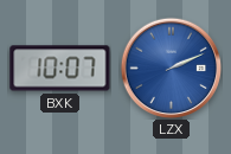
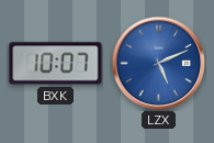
LZX: 2:11 -> 5:11 (158, 63)
